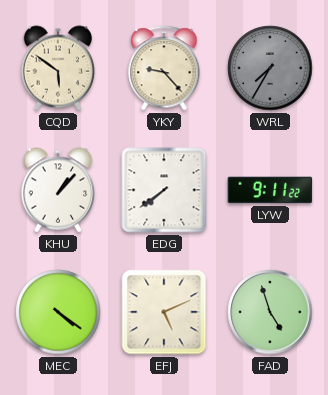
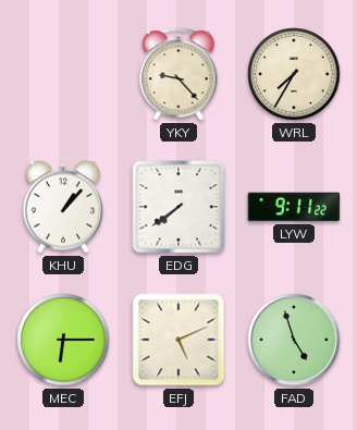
CQD: 5:51 -> none (58, 68)
WRL dial: grey -> cream (294, 74)
MEC: 4:21 -> 6:15 (63, 340)
